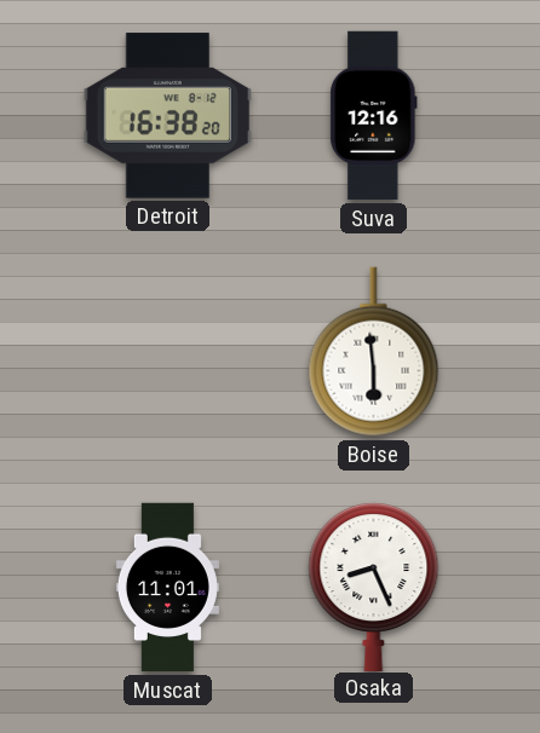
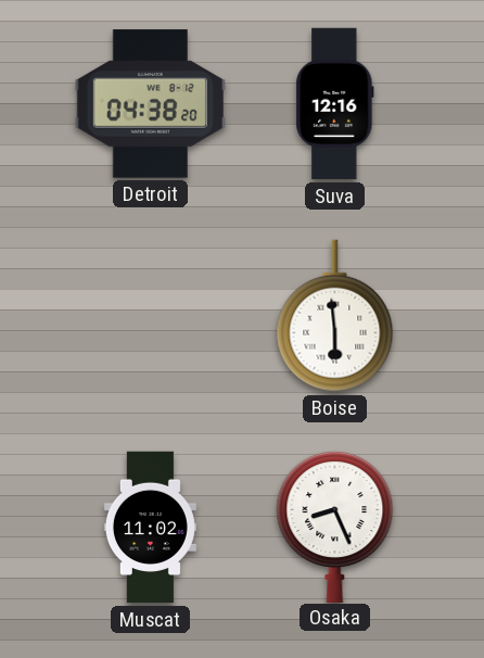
Detroit: 16:38 -> 04:38 (150, 104)
Muscat: 11:01 -> 11:02 (150, 528)
